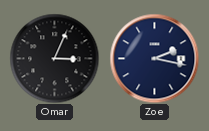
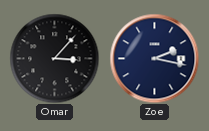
Omar: 3:04 -> 3:07 (54, 58)
